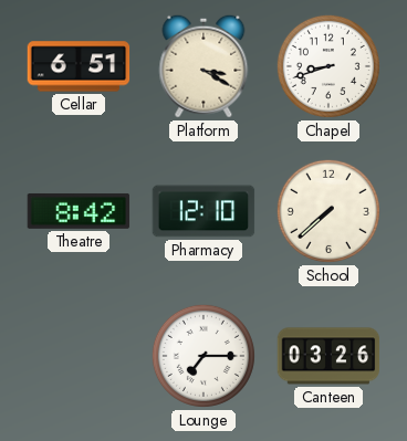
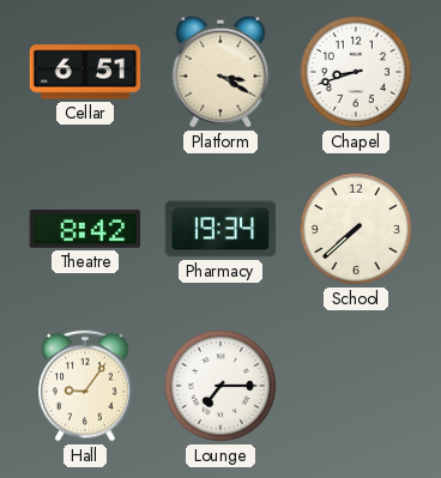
Pharmacy: 12:10 -> 19:34 (220, 229)
Hall: none -> 9:06 (85, 386)
Canteen: 03:26 -> none (328, 356)
